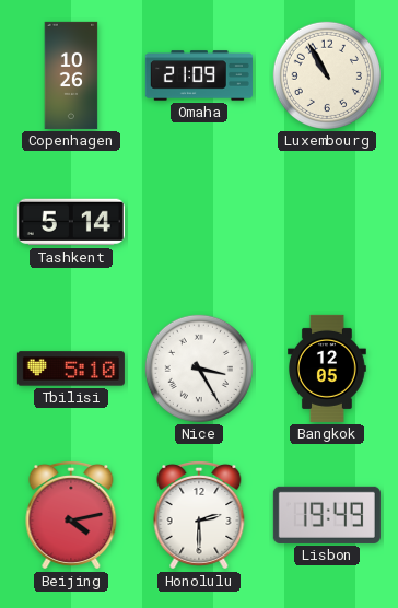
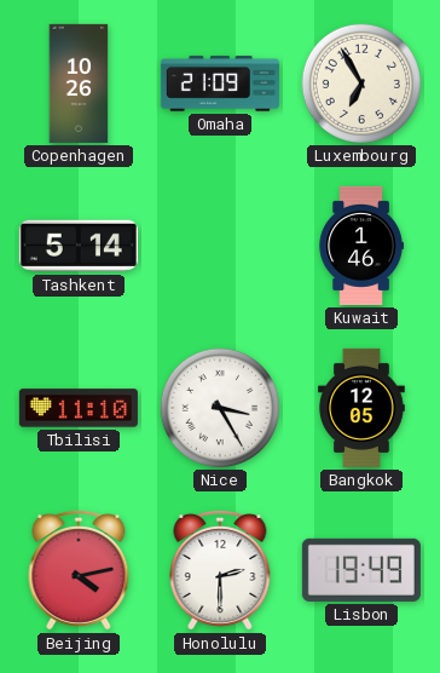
Luxembourg: 10:55 -> 6:55 (361, 84)
Kuwait: none -> 1:46 (361, 246)
Tbilisi: 5:10 -> 11:10 (79, 408)
